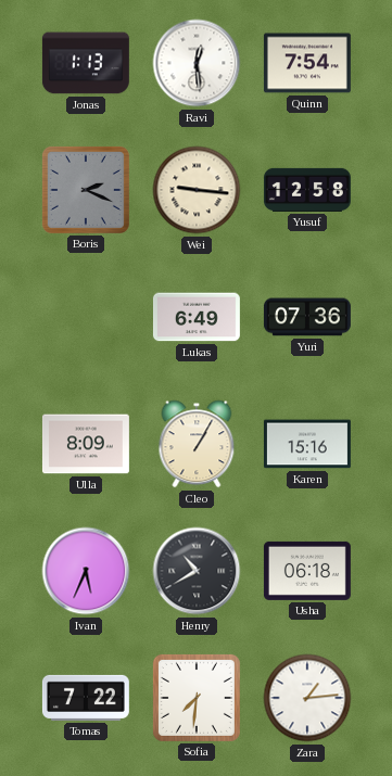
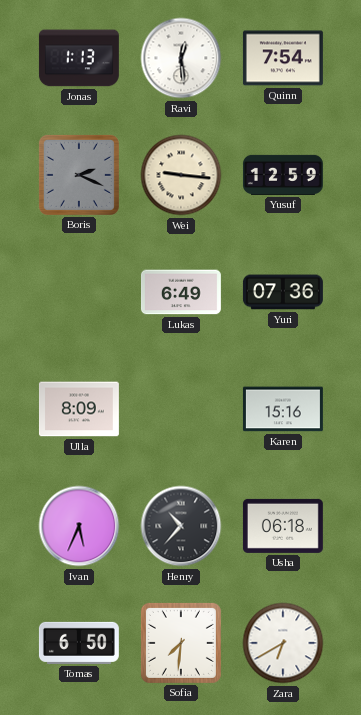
Yusuf: 12:58 -> 12:59 (283, 175)
Cleo: 1:05 -> none (197, 444)
Henry: 10:40 -> 10:37 (181, 526)
Tomas: 7:22 -> 6:50 (79, 643)
Zara: 1:14 -> 6:40 (283, 643)
